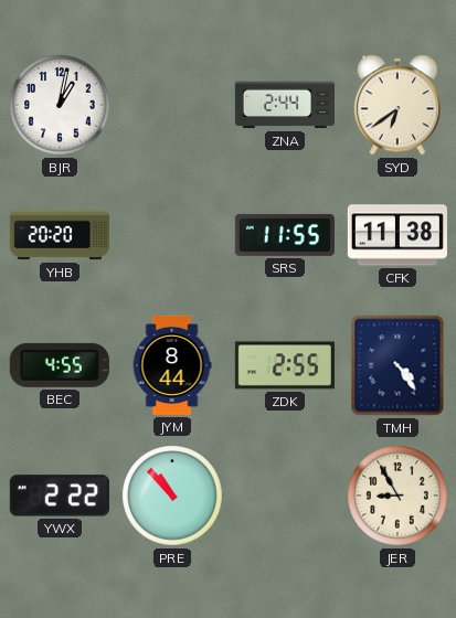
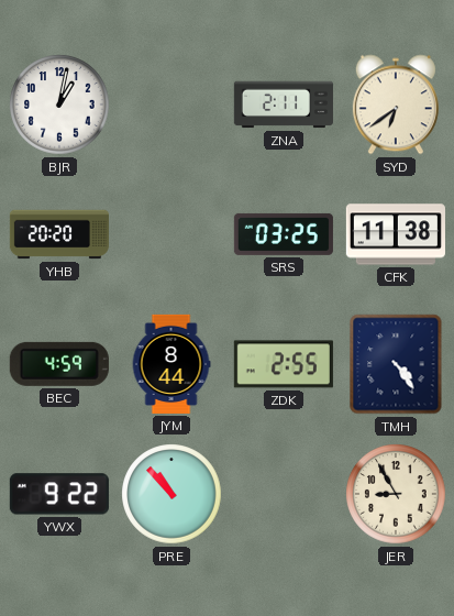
ZNA: 2:44 -> 2:11 (284, 105)
SRS: 11:55 -> 03:25 (284, 234)
BEC: 4:55 -> 4:59 (59, 364)
YWX: 2:22 -> 9:22 (59, 494)
